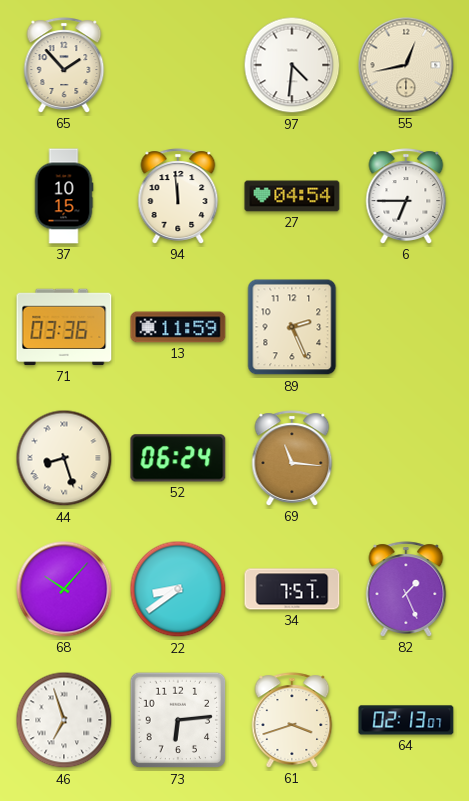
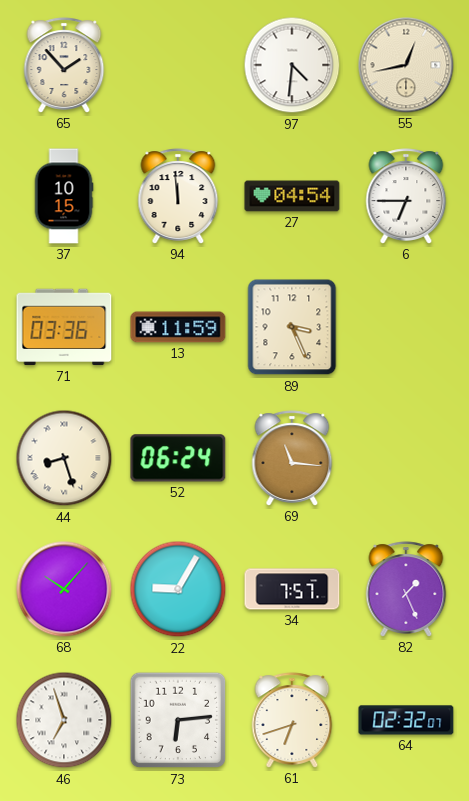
89: 2:26 -> 3:26 (292, 327)
22: 8:39 -> 9:05 (178, 589)
61: 3:42 -> 6:42 (292, 720)
64: 02:13 -> 02:32 (406, 720)
